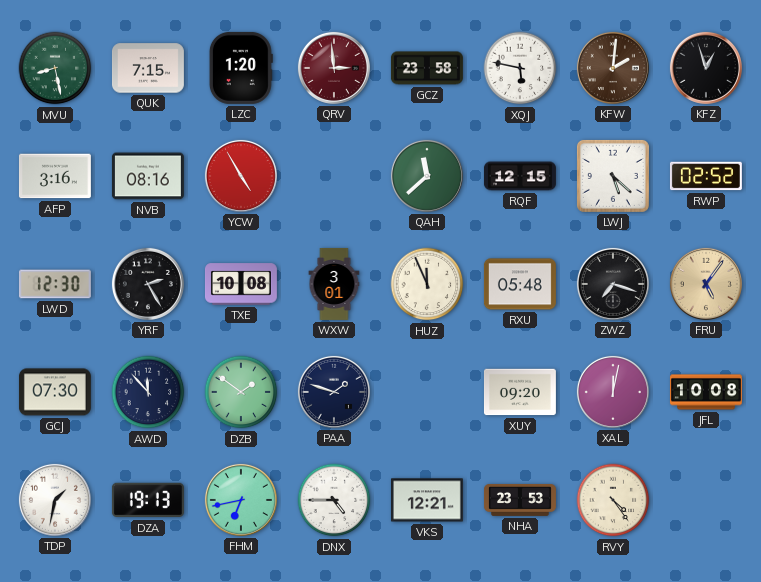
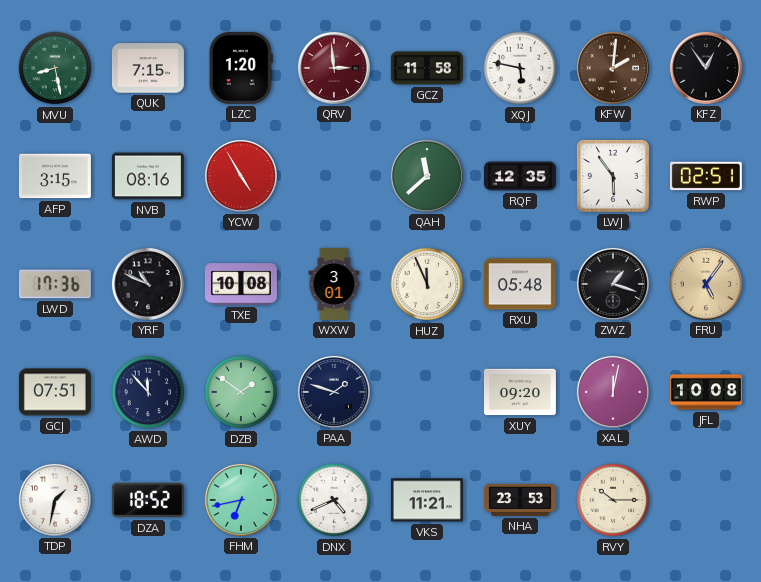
GCZ: 23:58 -> 11:58 (427, 68)
KFZ: 12:57 -> 12:54 (706, 68)
AFP: 3:16 -> 3:15 (55, 176)
RQF: 12:15 -> 12:35 (520, 176)
LWJ: 5:22 -> 5:54 (613, 176)
RWP: 02:52 -> 02:51 (706, 176)
LWD: 12:30 -> 17:36 (55, 284)
YRF: 2:25 -> 10:49 (148, 284)
ZWZ: 7:18 -> 1:18 (613, 284)
GCJ: 07:30 -> 07:51 (55, 392)
DZA: 19:13 -> 18:52 (148, 500)
DNX: 4:45 -> 4:41 (334, 500)
VKS: 12:21 -> 11:21 (427, 500)
RVY: 4:24 -> 10:15 (613, 500)
